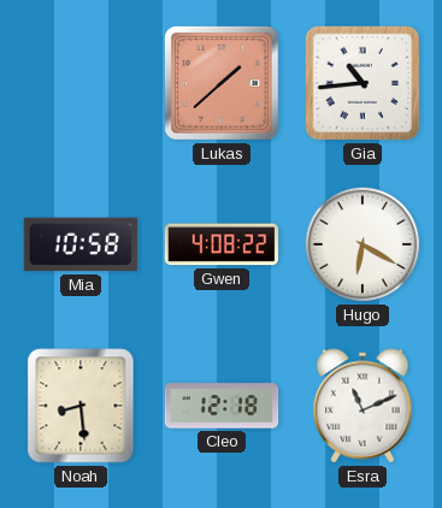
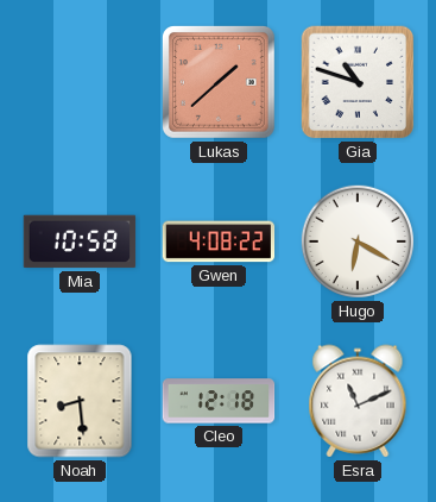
Gia: 10:44 -> 10:48 (358, 82)
